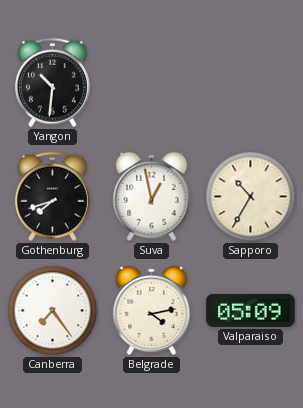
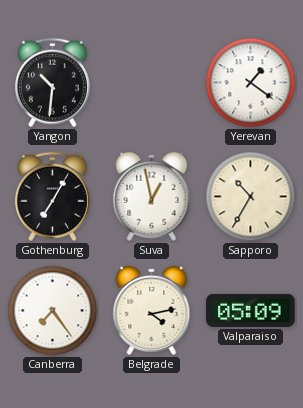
Yerevan: none -> 1:21 (251, 83)
Gothenburg: 7:42 -> 7:05 (52, 197)
